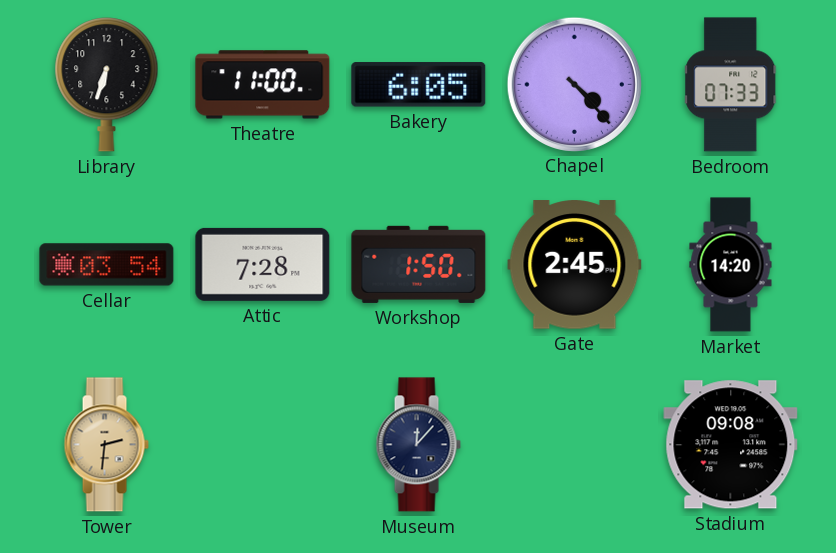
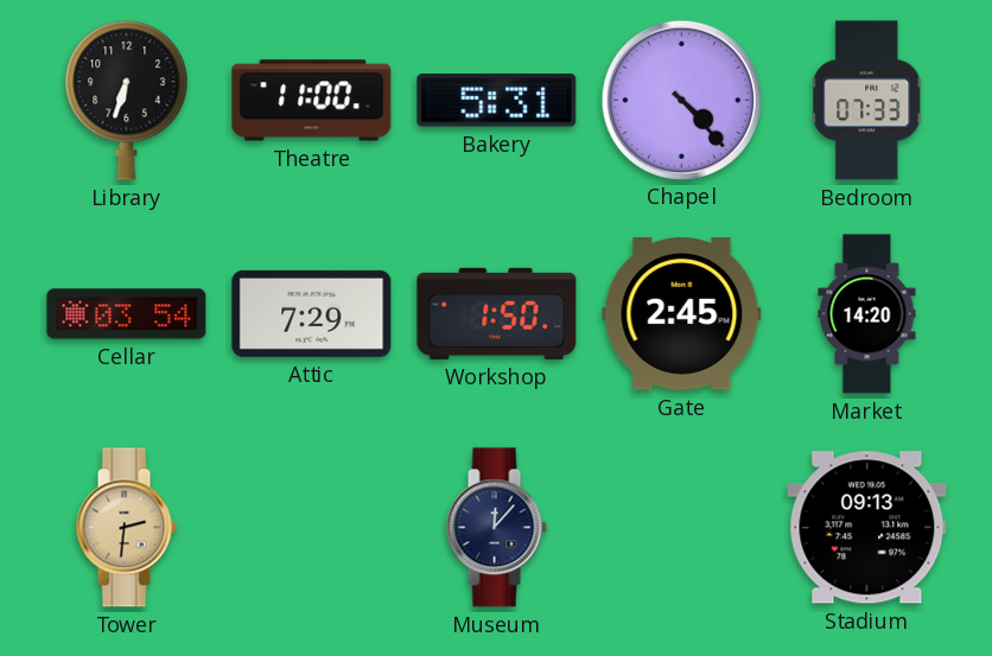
Bakery: 6:05 -> 5:31 (497, 101)
Attic: 7:28 -> 7:29 (312, 313)
Stadium: 09:08 -> 09:13 (867, 528)
